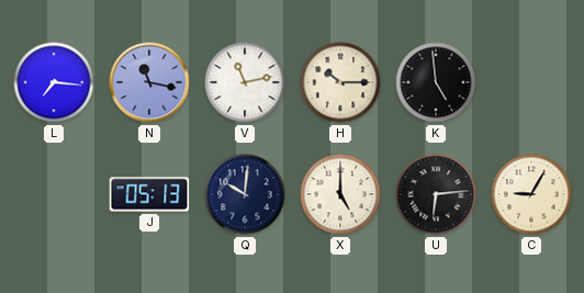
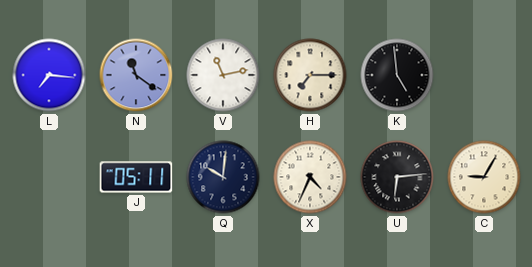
N: 11:17 -> 11:21 (136, 75)
H: 10:15 -> 7:15 (310, 75)
J: 05:13 -> 05:11 (136, 177)
X: 5:00 -> 4:34 (310, 177)
